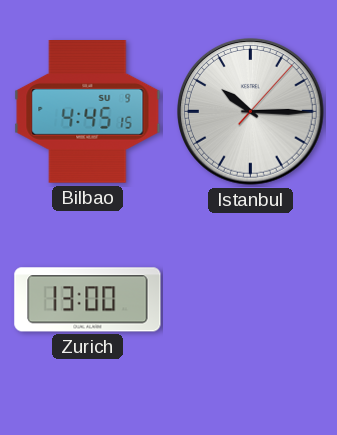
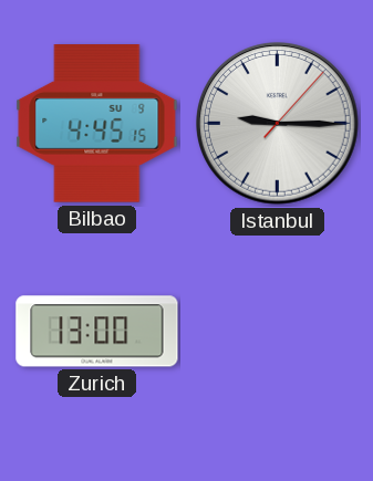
Istanbul: 10:15 -> 9:15 (278, 124)
